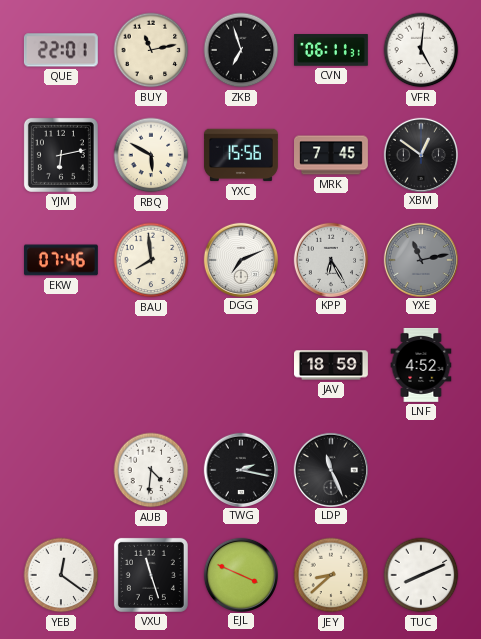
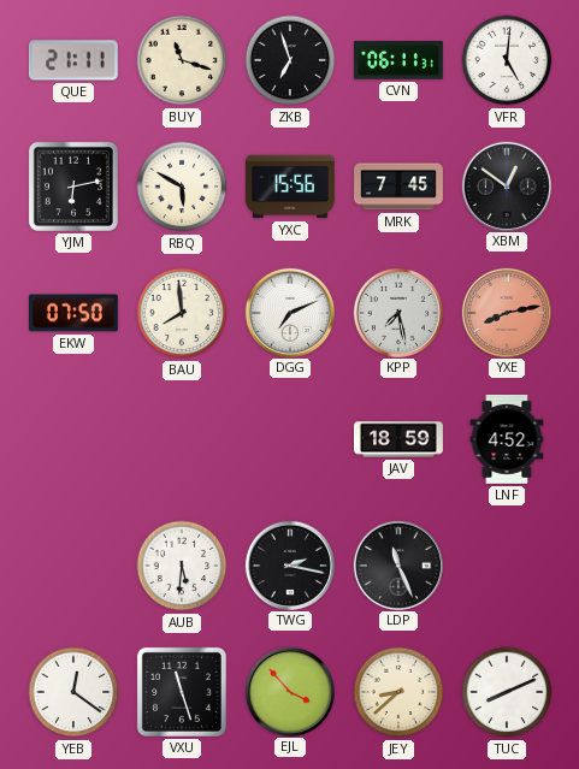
QUE: 22:01 -> 21:11 (73, 60)
BUY: 11:13 -> 11:18 (182, 60)
EKW: 07:46 -> 07:50 (73, 313)
KPP: 6:25 -> 7:28 (397, 312)
YXE: 11:13 -> 8:13 (506, 312)
YXE dial: grey -> salmon (506, 312)
AUB: 4:31 -> 5:31 (182, 566)
EJL: 3:49 -> 3:53 (289, 691)
